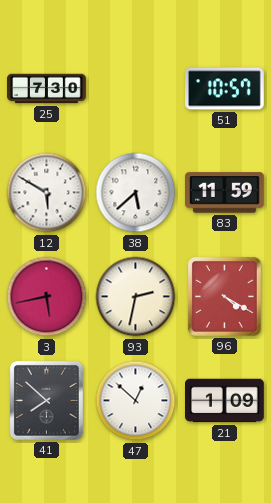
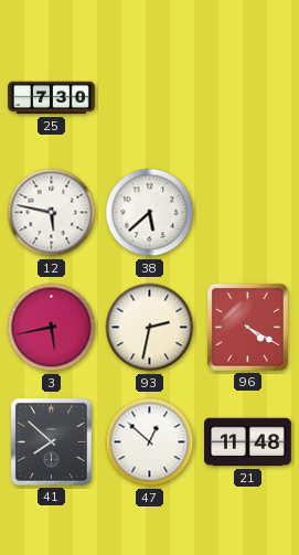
51: 10:57 -> none (225, 89)
12: 5:50 -> 5:47 (52, 213)
83: 11:59 -> none (225, 193)
21: 1:09 -> 11:48 (248, 442)
